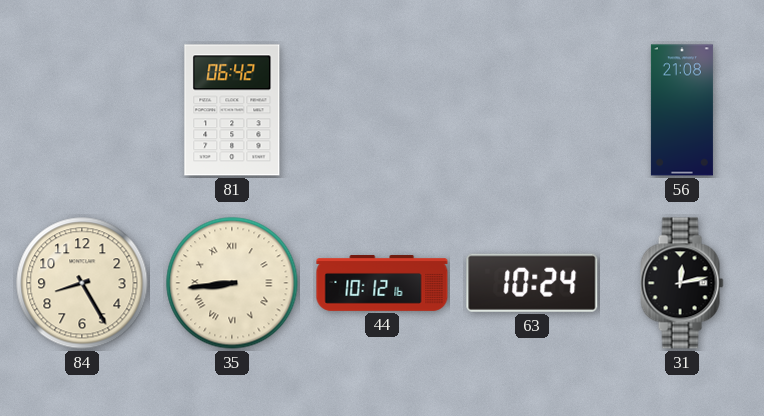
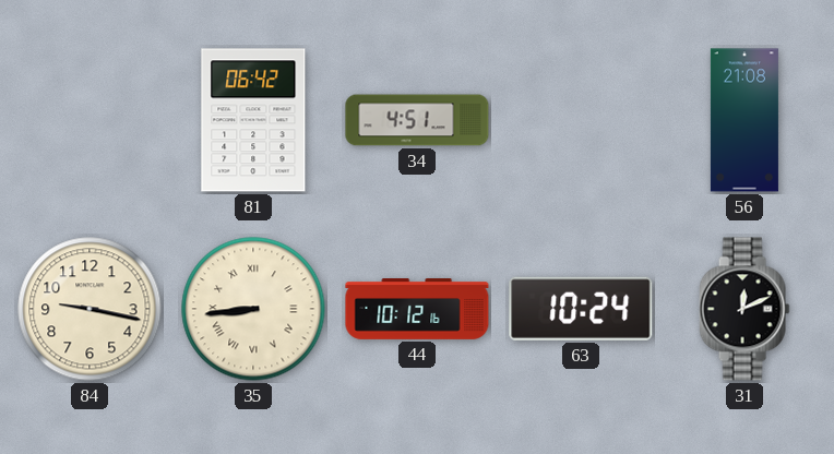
34: none -> 4:51 (417, 120)
84: 8:25 -> 9:17 (90, 309)
31: 12:13 -> 12:11 (744, 309)
